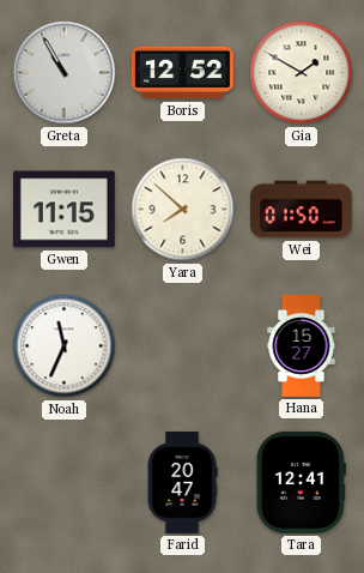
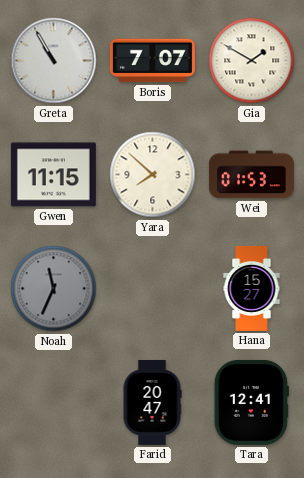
Boris: 12:52 -> 7:07 (152, 61)
Wei: 01:50 -> 01:53 (251, 175)
Noah dial: white -> grey (54, 289)
